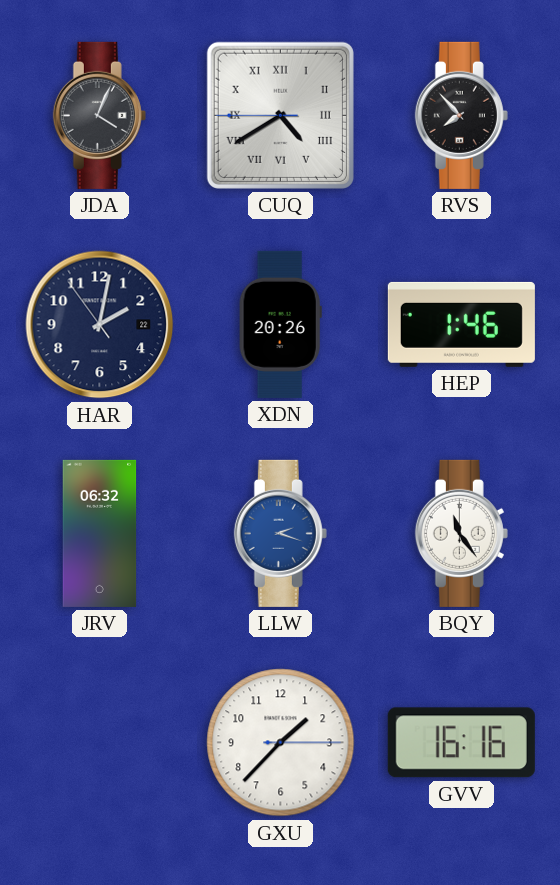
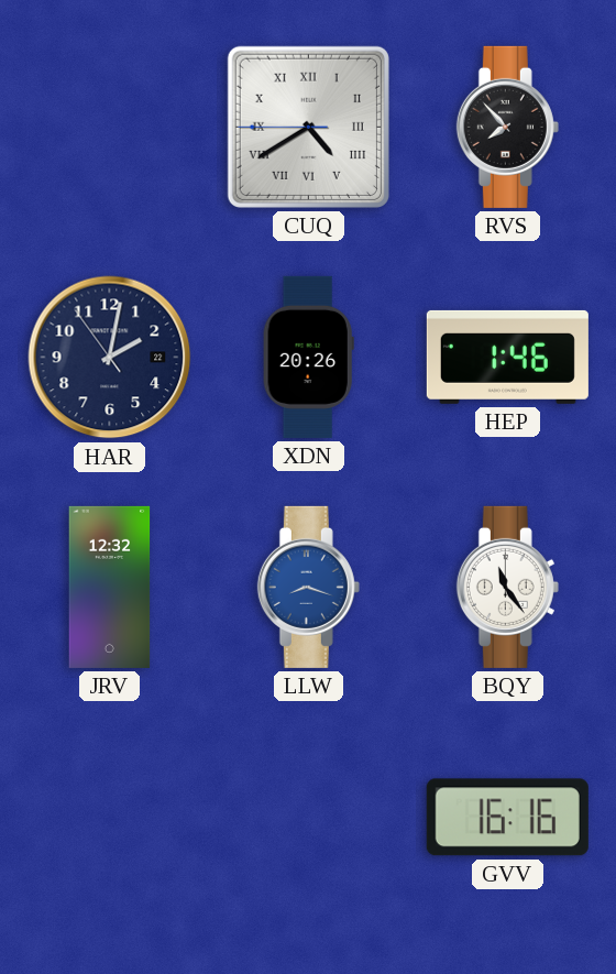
JDA: 4:04 -> none (99, 115)
JRV: 06:32 -> 12:32 (110, 587)
LLW: 2:18 -> 8:18 (308, 587)
GXU: 1:37 -> none (281, 743)
